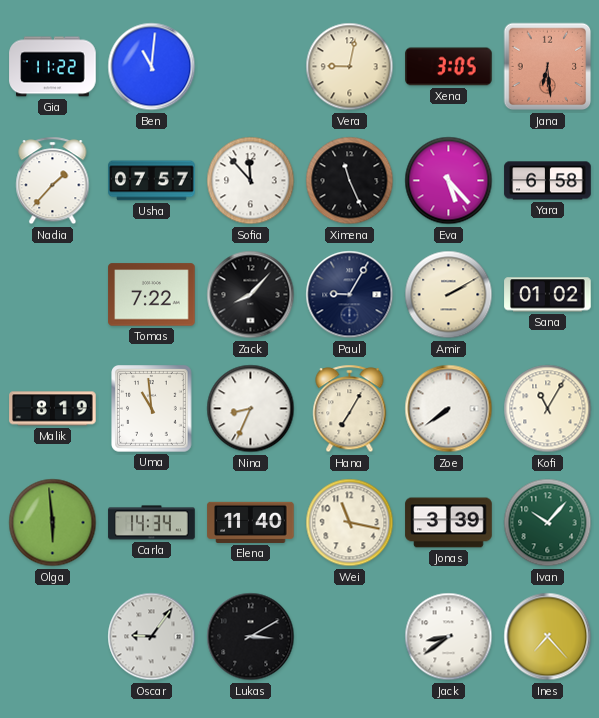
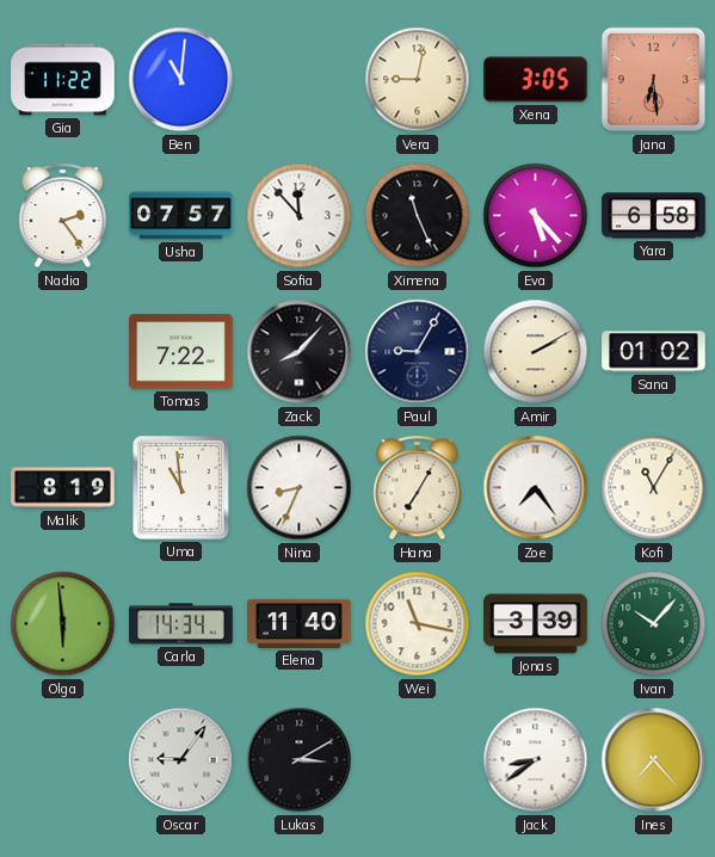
Nadia: 1:37 -> 2:24 (63, 216)
Zoe: 7:39 -> 7:24 (536, 488)
